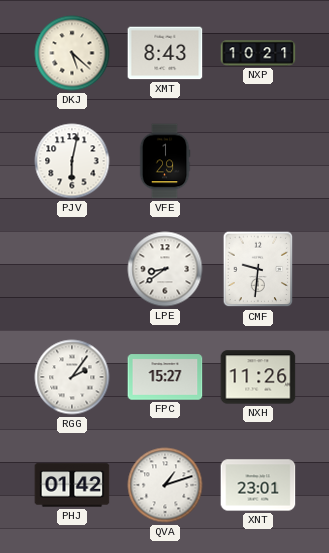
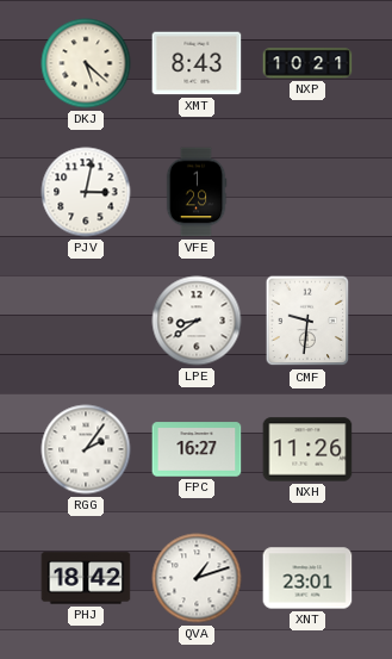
PJV: 6:02 -> 3:02 (86, 192)
FPC: 15:27 -> 16:27 (197, 449)
PHJ: 01:42 -> 18:42 (86, 578)
